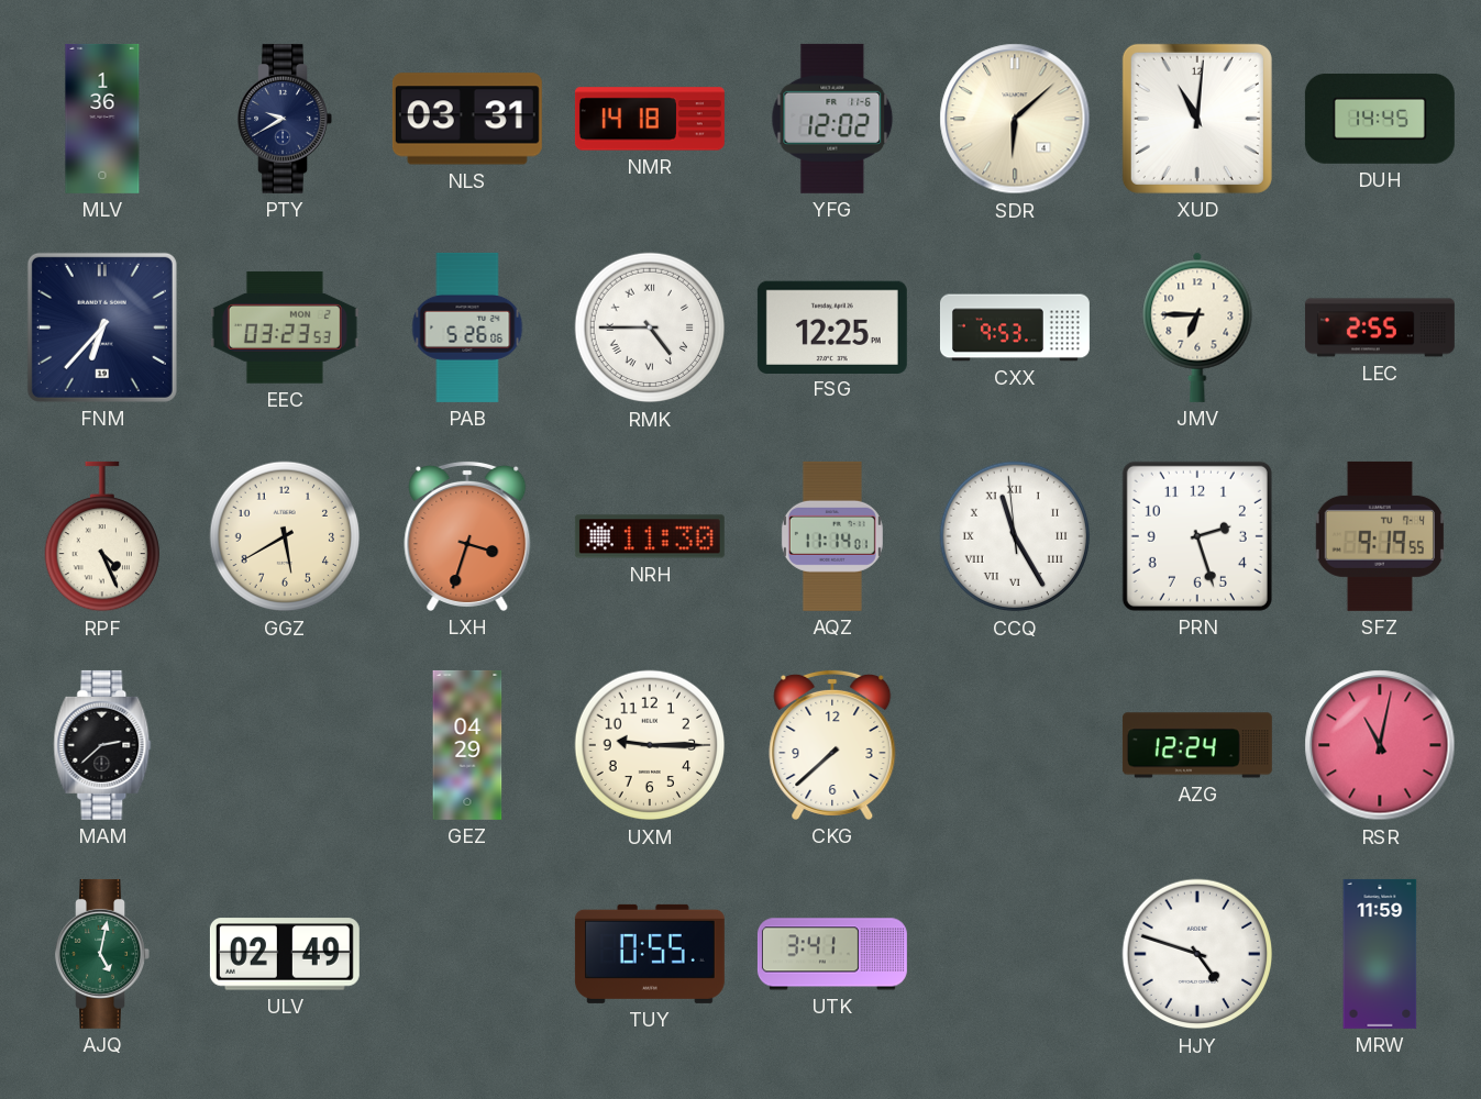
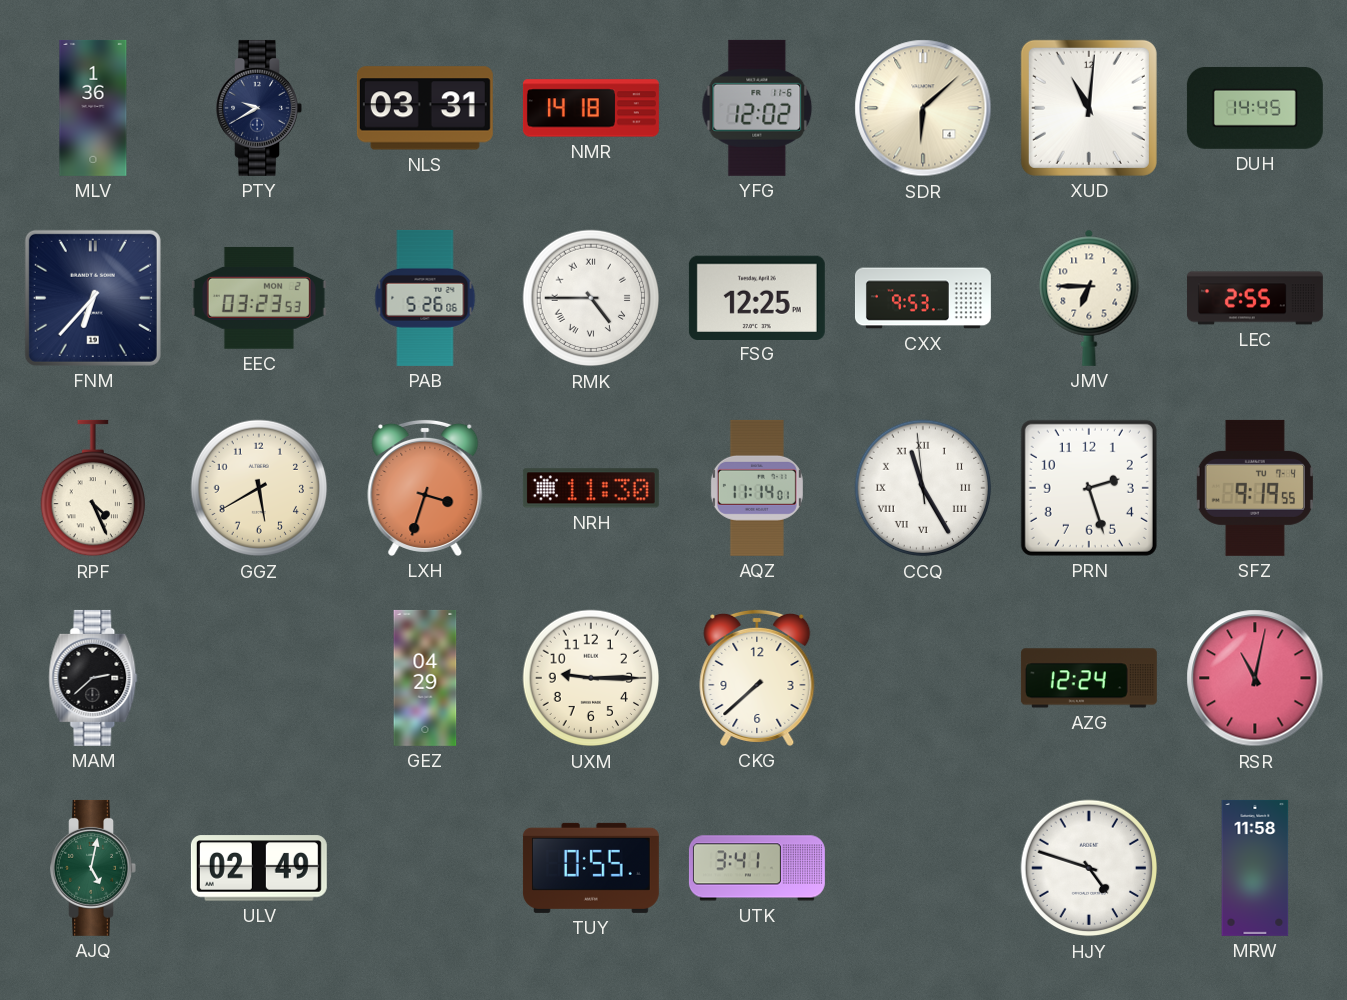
MRW: 11:59 -> 11:58 (1255, 868)
